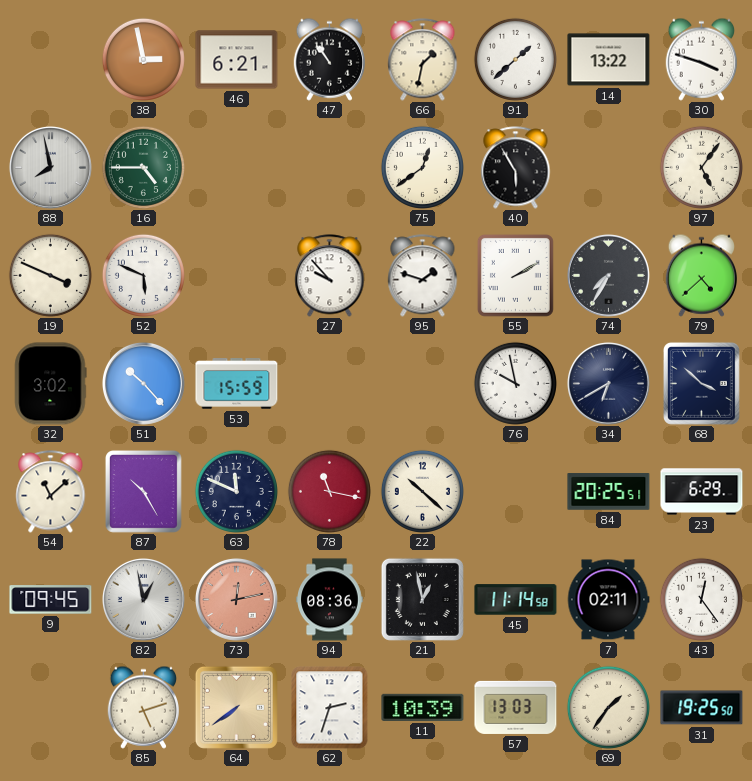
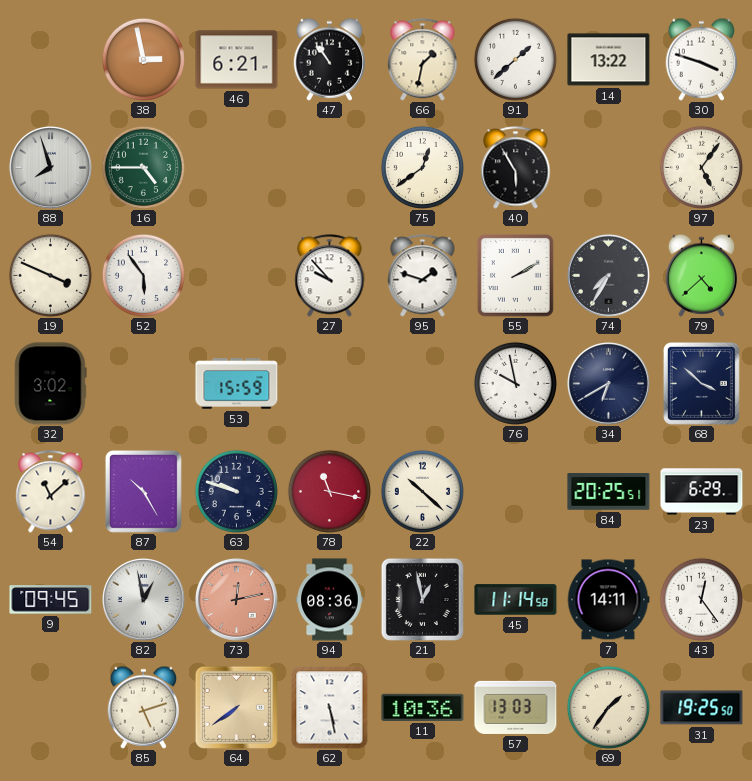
88: 7:58 -> 7:57 (50, 167)
52: 5:49 -> 5:54 (143, 275)
51: 10:23 -> none (143, 383)
63: 11:49 -> 9:48 (236, 491)
7: 02:11 -> 14:11 (608, 600)
62: 2:33 -> 5:28 (330, 708)
11: 10:39 -> 10:36 (423, 707)
